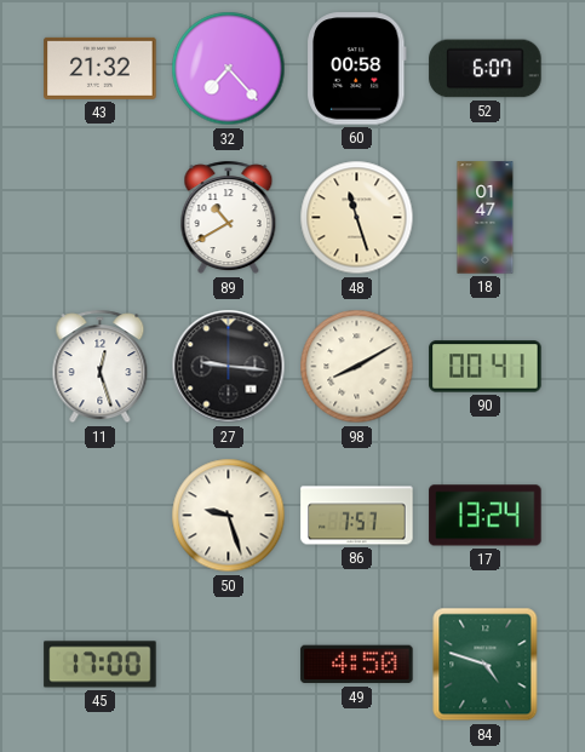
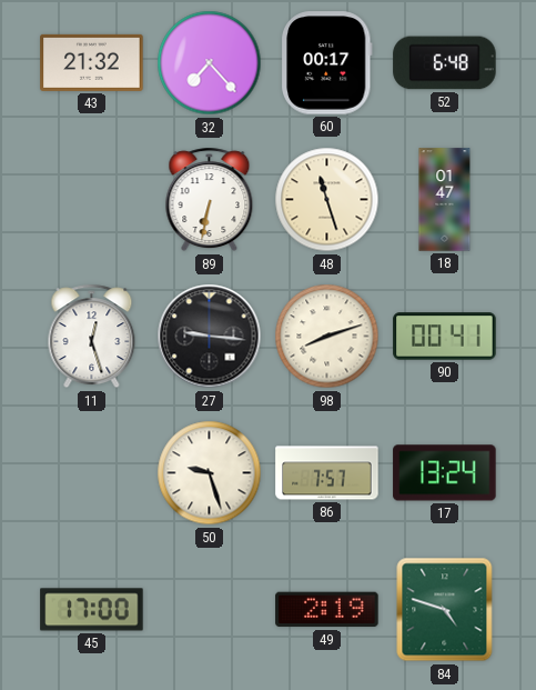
60: 00:58 -> 00:17 (326, 63)
52: 6:07 -> 6:48 (445, 63)
89: 10:40 -> 6:32 (210, 200)
98: 8:10 -> 8:12 (327, 337)
49: 4:50 -> 2:19 (327, 610)
